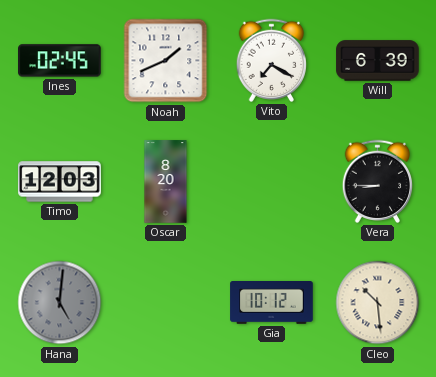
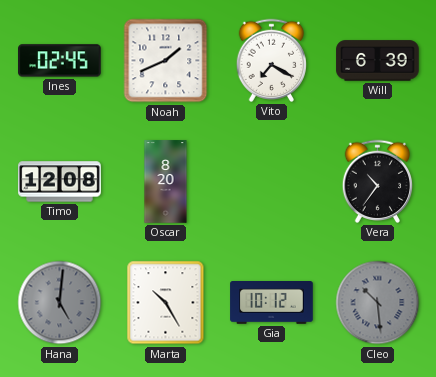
Timo: 12:03 -> 12:08 (60, 182)
Vera: 8:45 -> 10:36 (378, 181)
Marta: none -> 10:25 (166, 303)
Cleo dial: cream -> grey (378, 303)
